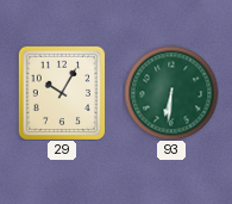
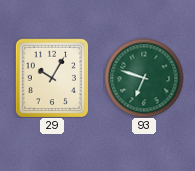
93: 6:31 -> 6:48 (144, 78)
